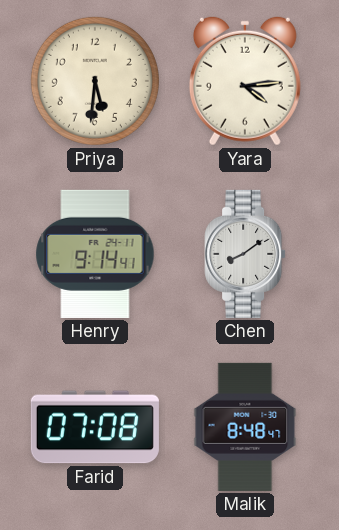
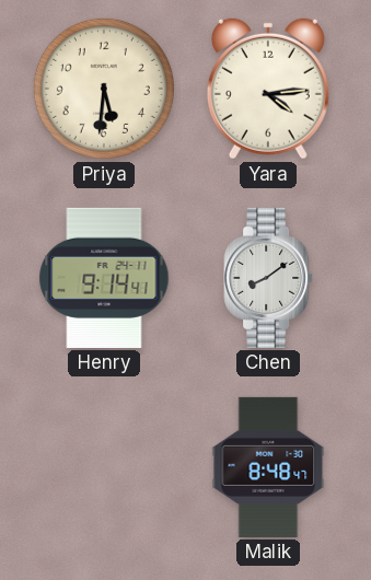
Farid: 07:08 -> none (95, 427)
